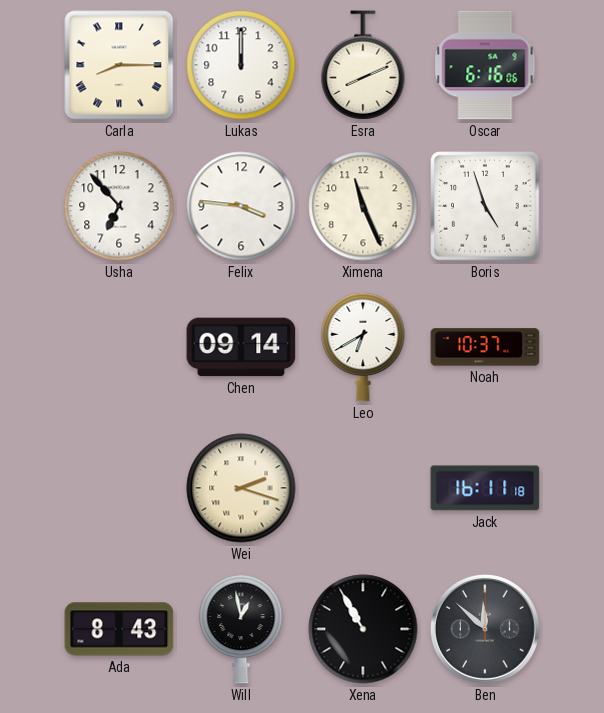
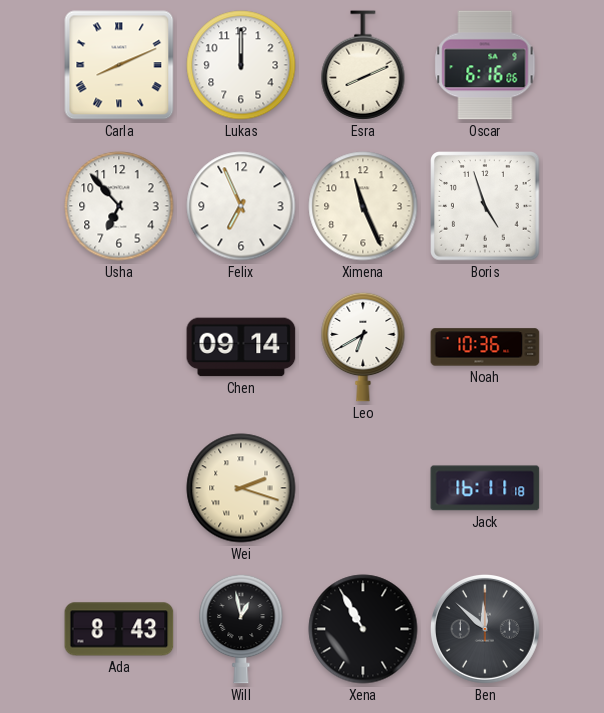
Carla: 8:15 -> 8:11 (119, 65)
Felix: 3:46 -> 6:56 (241, 206)
Noah: 10:37 -> 10:36 (485, 347)
